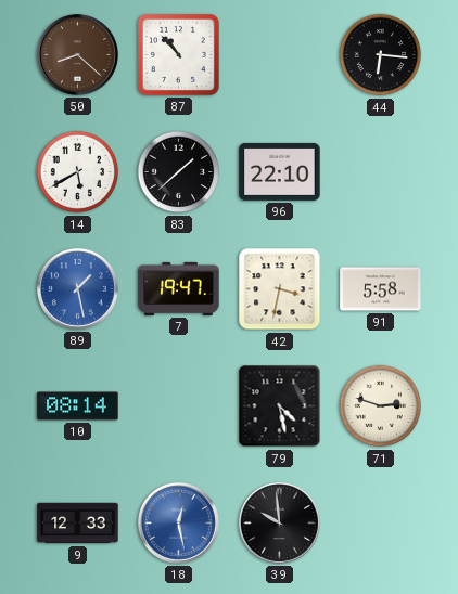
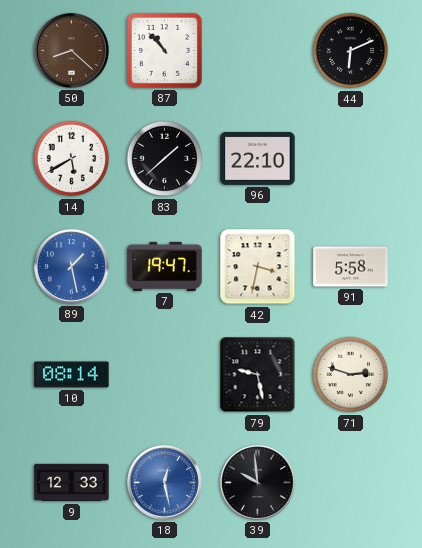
44: 6:16 -> 6:11 (351, 51)
79: 4:28 -> 9:28 (258, 375)
